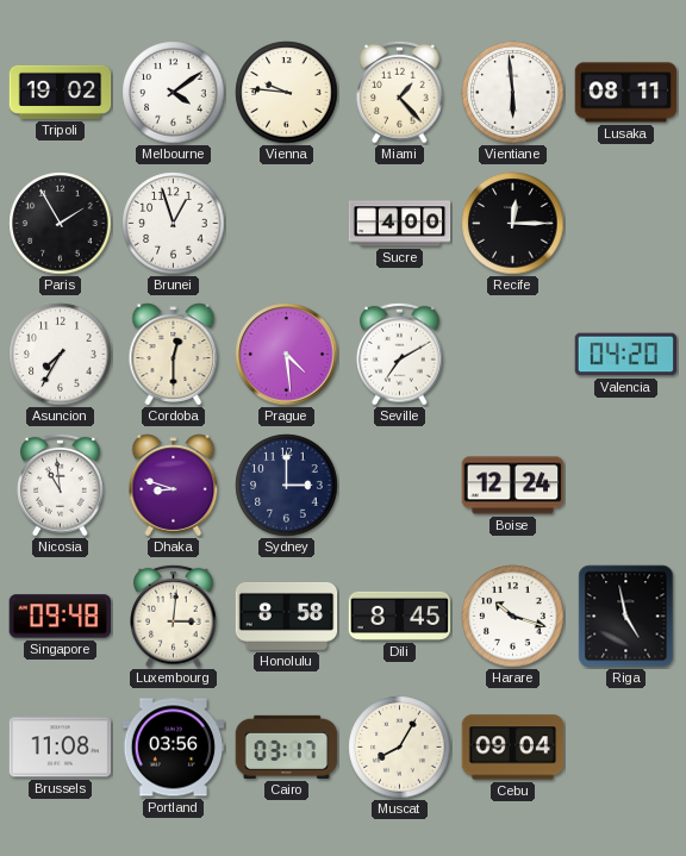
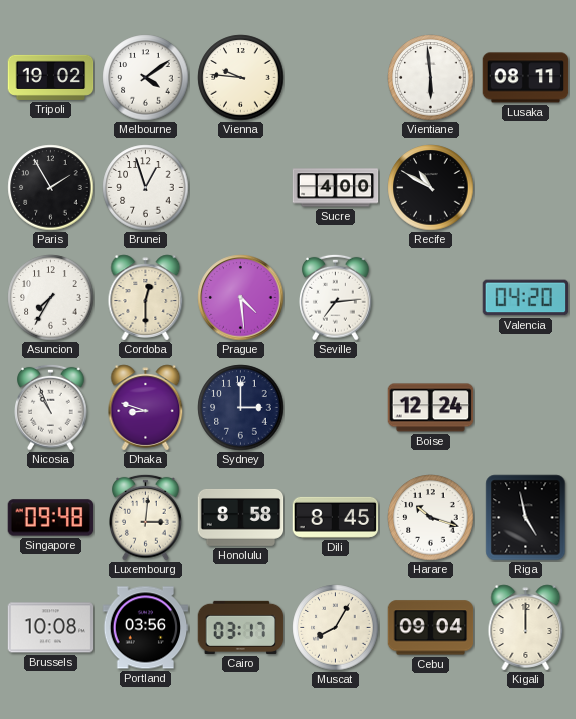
Miami: 1:23 -> none (400, 92)
Recife: 12:15 -> 10:50 (431, 188)
Seville: 7:10 -> 7:14 (336, 297)
Nicosia: 10:59 -> 10:56 (51, 407)
Brussels: 11:08 -> 10:08 (51, 628)
Kigali: none -> 12:00 (526, 628)
